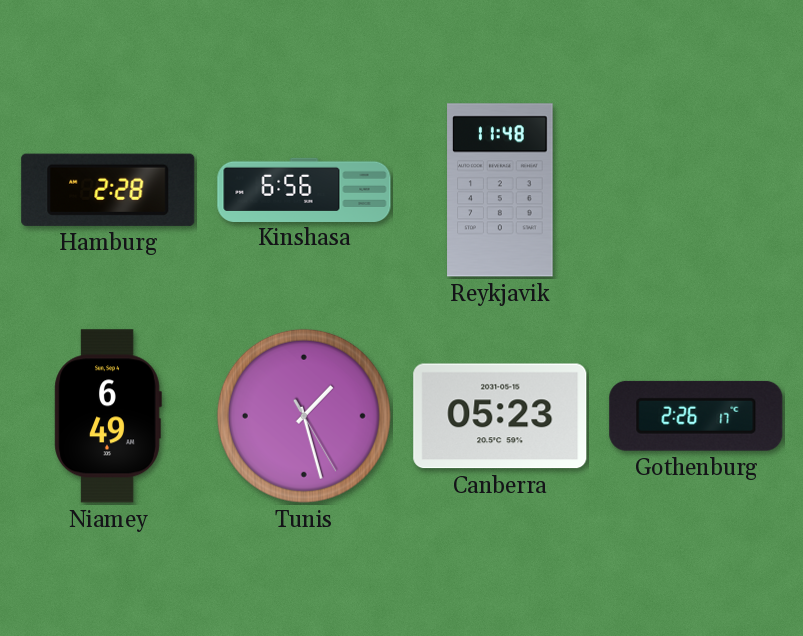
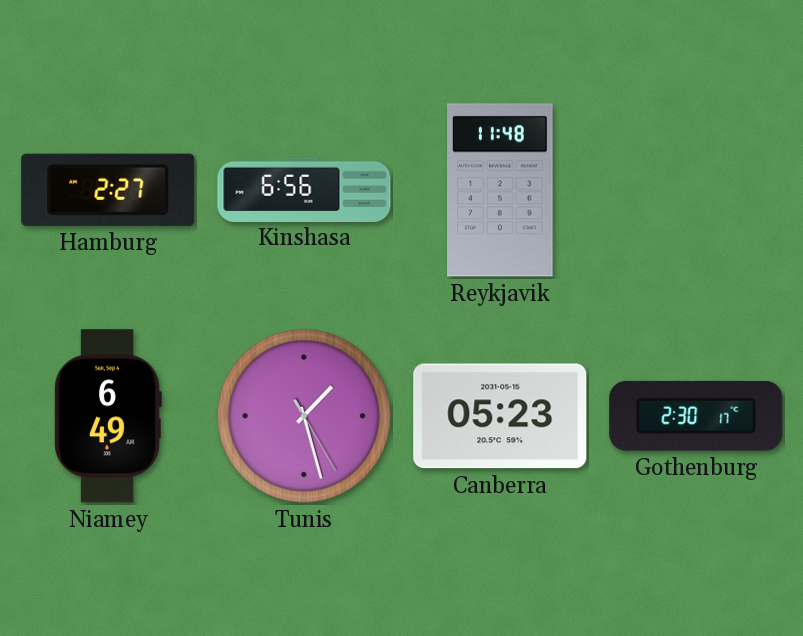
Hamburg: 2:28 -> 2:27 (108, 190)
Gothenburg: 2:26 -> 2:30 (696, 416)
